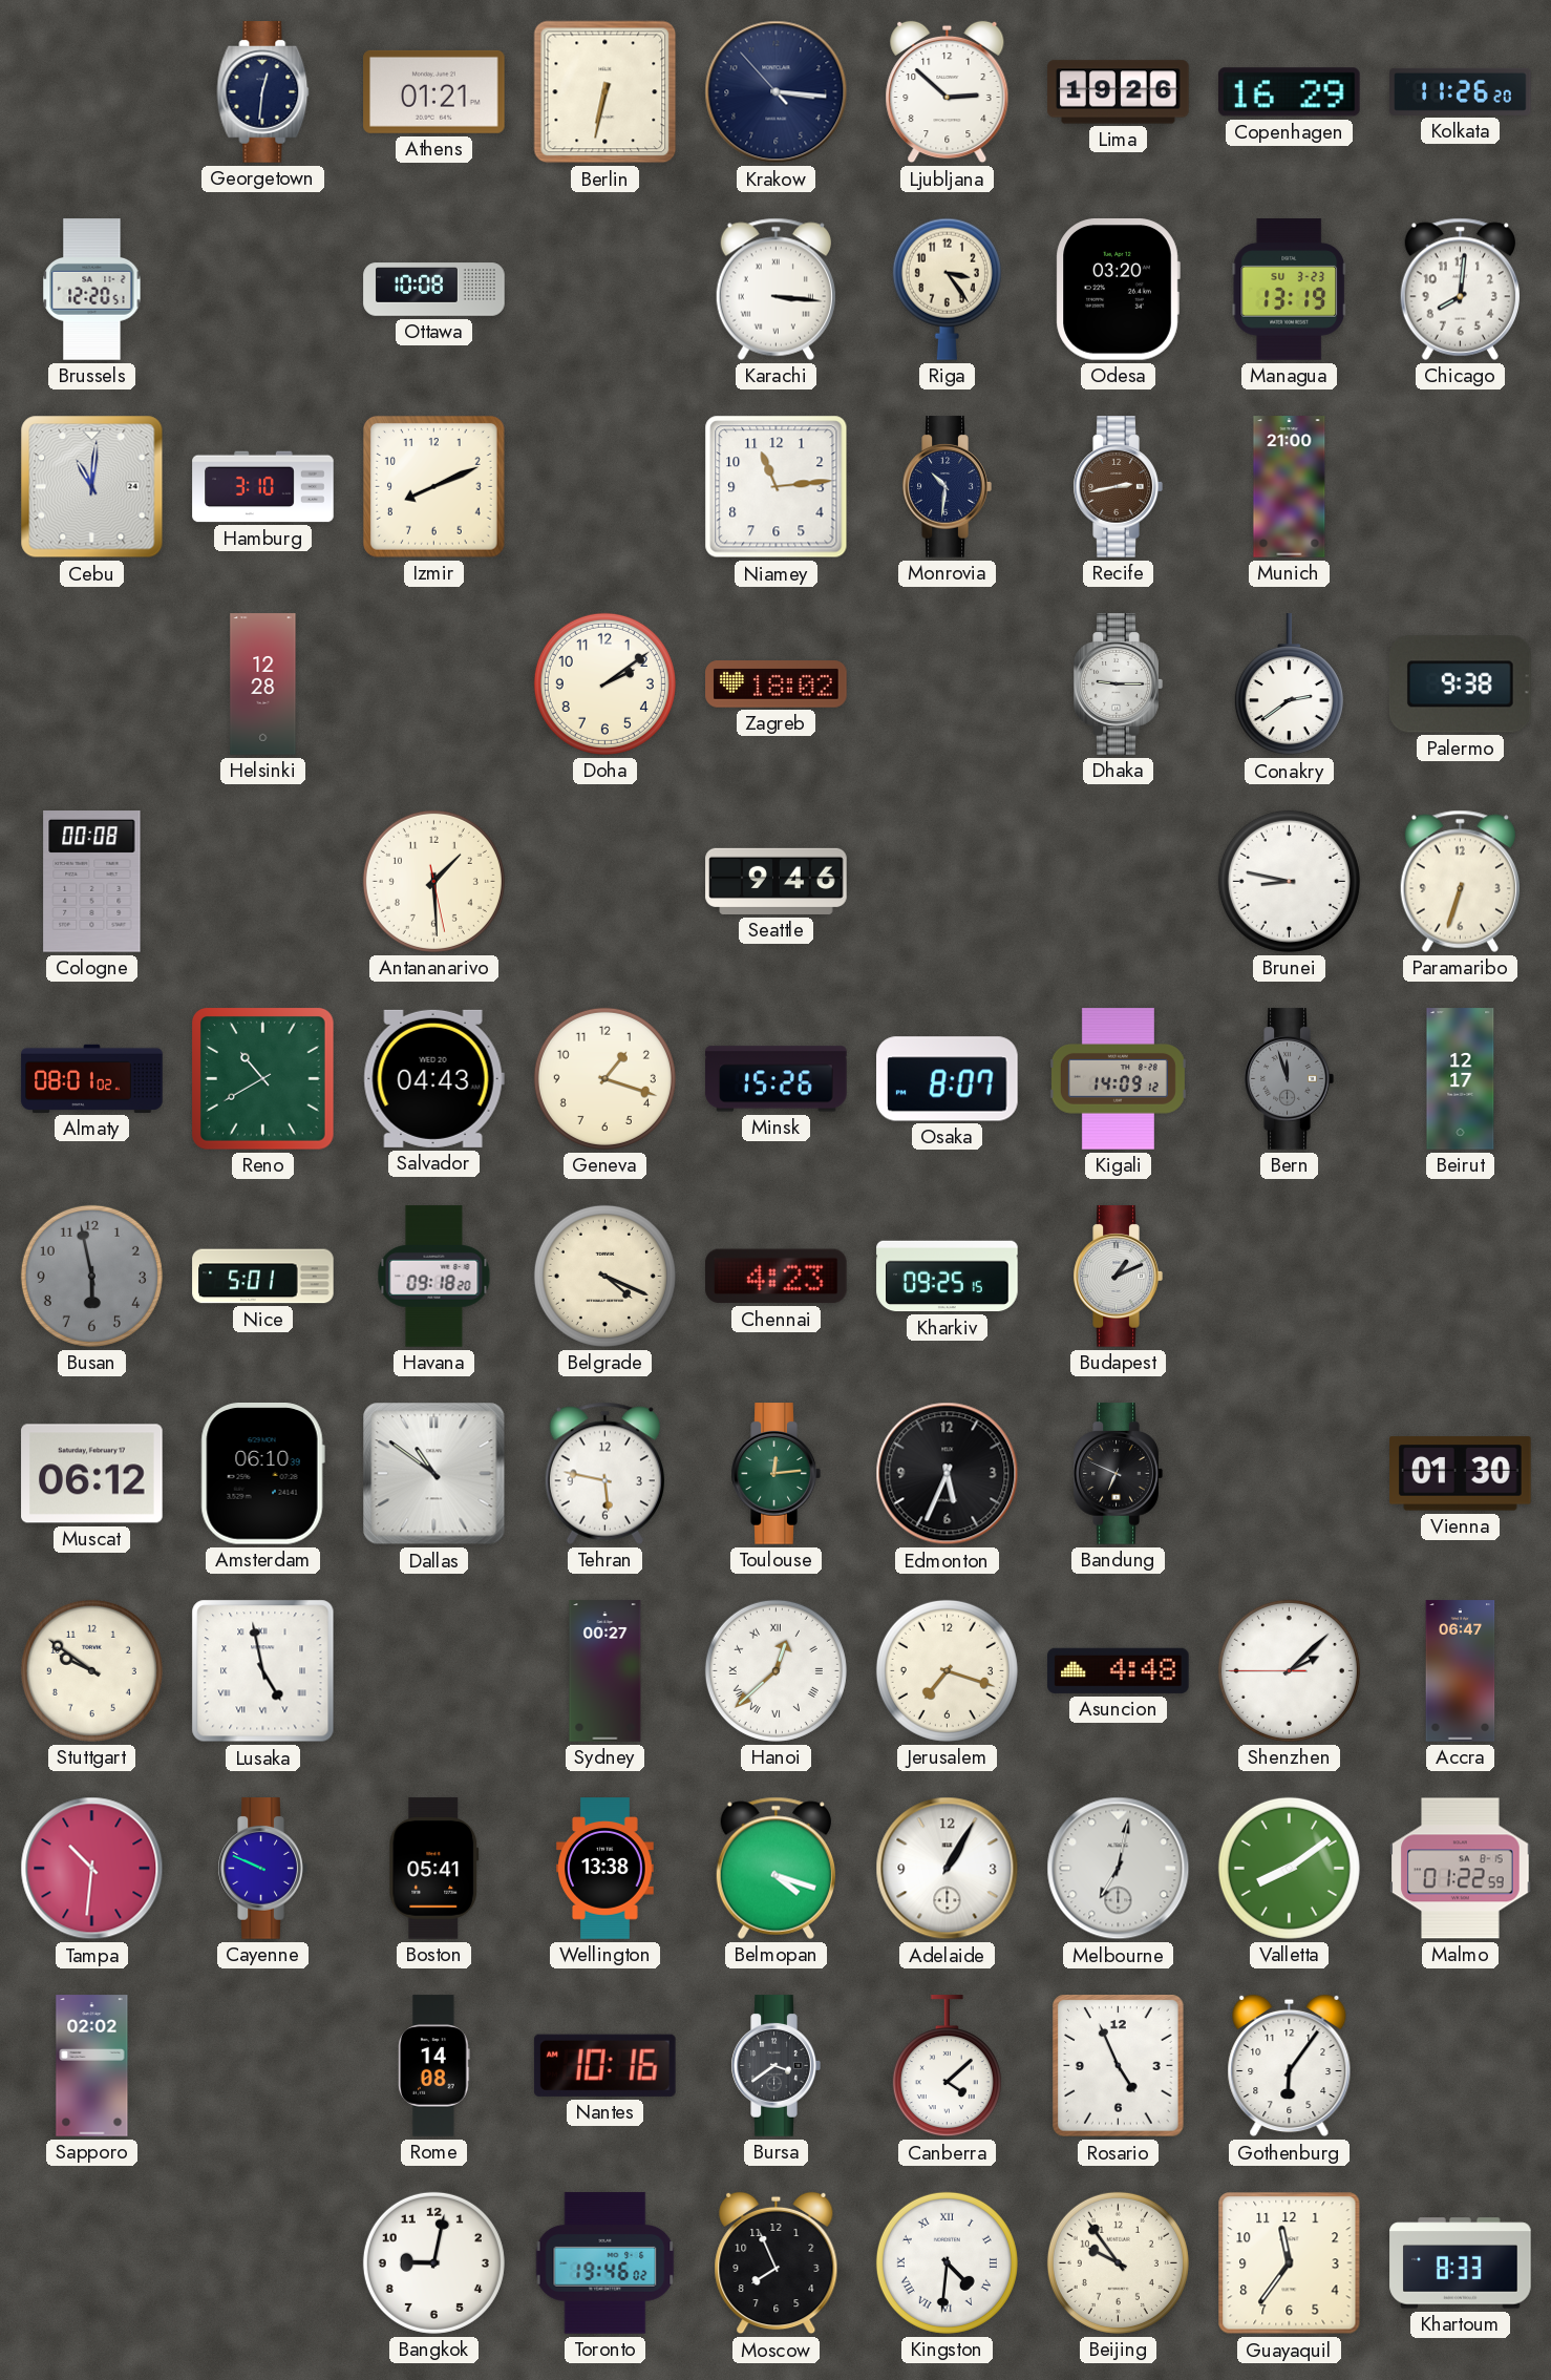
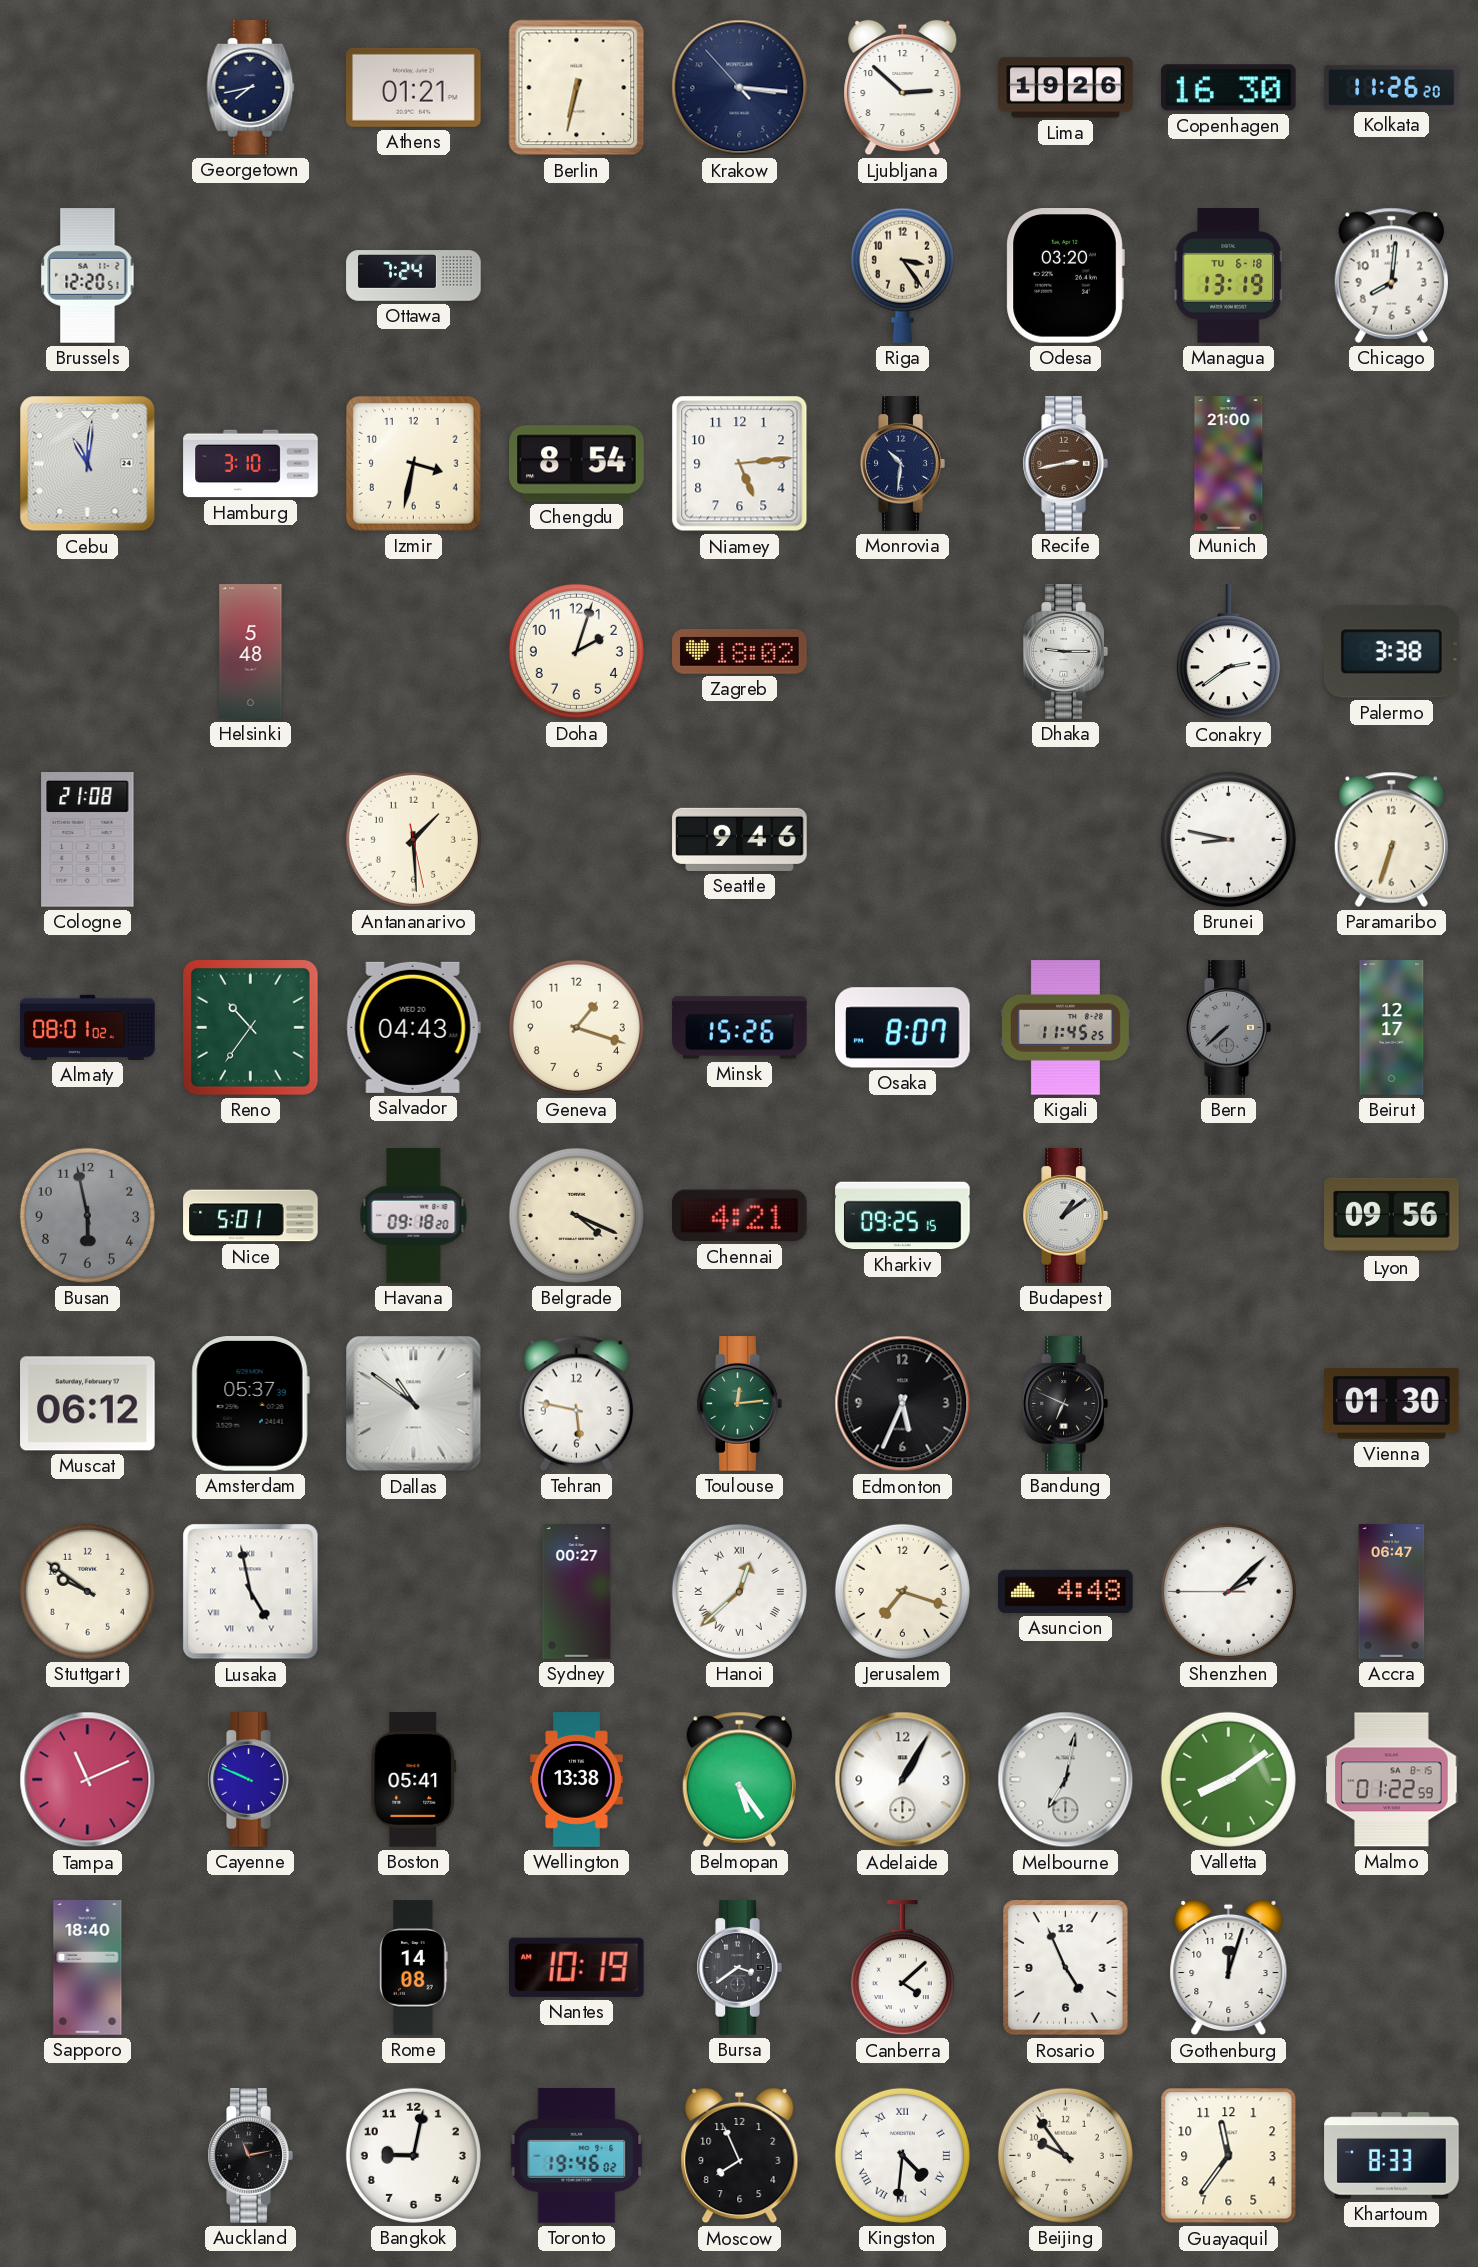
Georgetown: 12:31 -> 7:43 (251, 88)
Copenhagen: 16:29 -> 16:30 (1229, 88)
Ottawa: 10:08 -> 7:24 (414, 276)
Karachi: 3:16 -> none (775, 289)
Managua date: SU 3-23 -> TU 6-18 (1229, 276)
Izmir: 8:11 -> 3:32 (414, 464)
Chengdu: none -> 8:54 (577, 464)
Niamey: 11:14 -> 5:14 (740, 464)
Helsinki: 12:28 -> 5:48 (251, 652)
Doha: 2:09 -> 2:03 (576, 651)
Palermo: 9:38 -> 3:38 (1392, 652)
Cologne: 00:08 -> 21:08 (88, 840)
Reno: 10:40 -> 10:36 (251, 1028)
Kigali: 14:09 -> 11:45 (1065, 1028)
Bern: 11:57 -> 7:38 (1228, 1028)
Chennai: 4:23 -> 4:21 (740, 1216)
Budapest: 1:11 -> 1:09 (1065, 1216)
Lyon: none -> 09:56 (1392, 1215)
Amsterdam: 06:10 -> 05:37 (250, 1404)
Tampa: 10:31 -> 11:11 (88, 1780)
Belmopan: 4:18 -> 5:24 (739, 1779)
Sapporo: 02:02 -> 18:40 (88, 1968)
Nantes: 10:16 -> 10:19 (576, 1967)
Gothenburg: 6:06 -> 12:03 (1229, 1968)
Auckland: none -> 11:13 (250, 2156)
